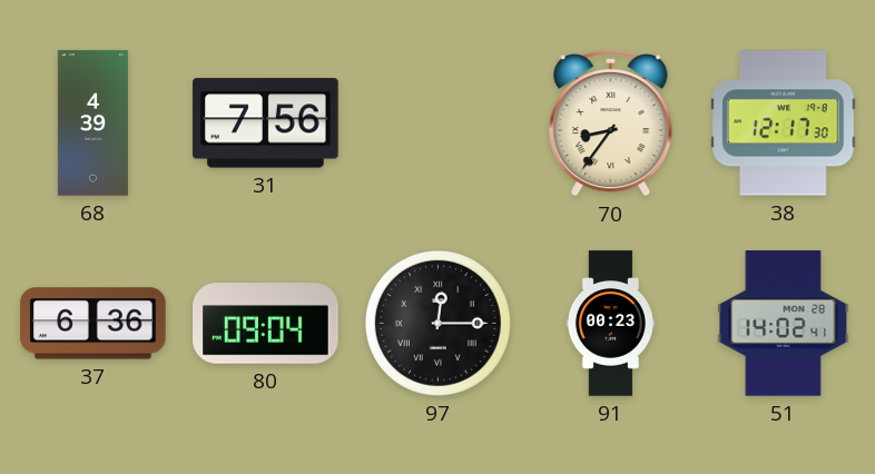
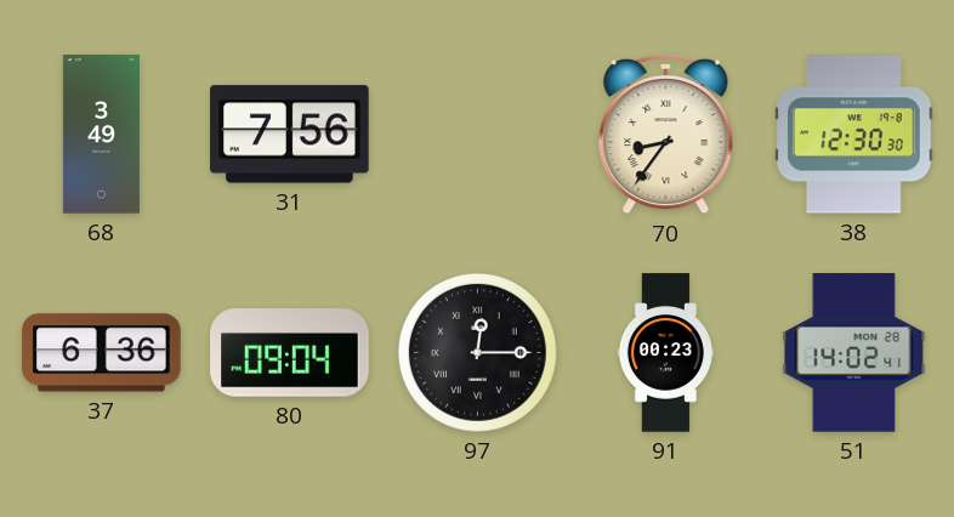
68: 4:39 -> 3:49 (101, 135)
38: 12:17 -> 12:30 (854, 135)
